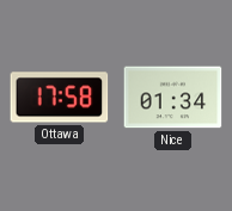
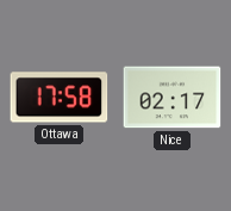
Nice: 01:34 -> 02:17 (173, 98)
